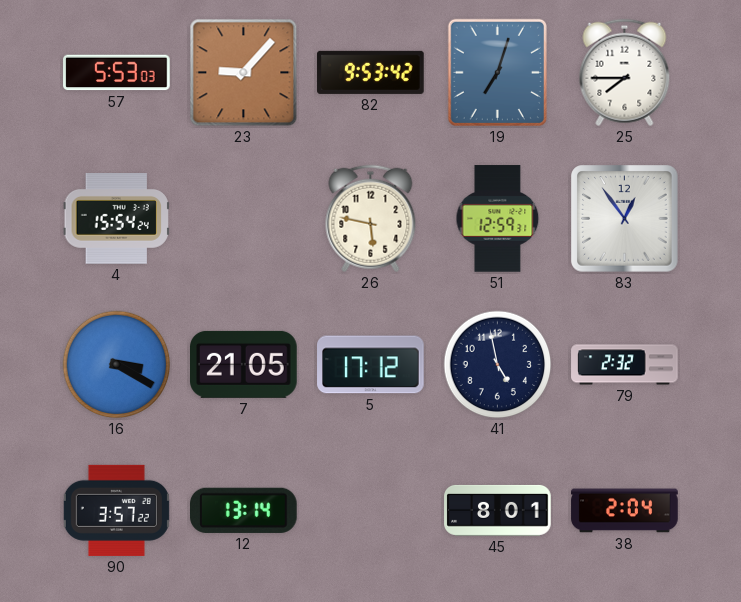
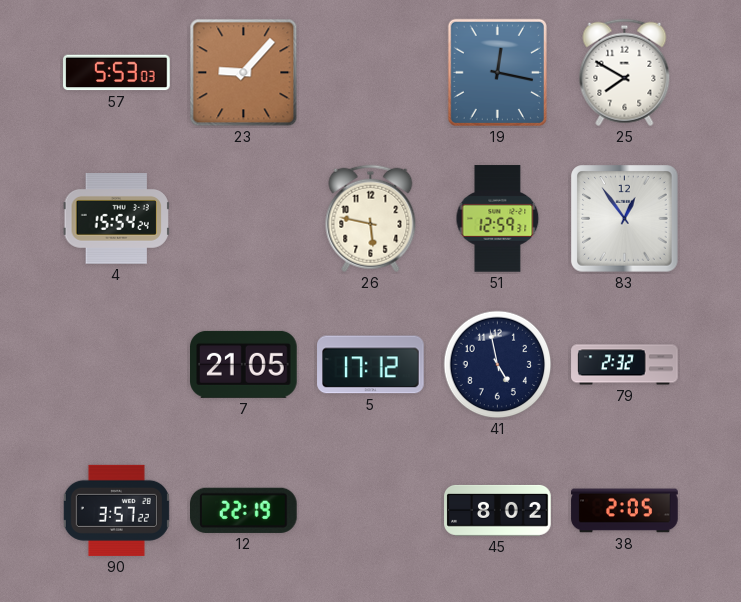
82: 9:53 -> none (371, 72)
19: 7:03 -> 12:17 (497, 72)
25: 7:45 -> 7:50 (625, 73)
16: 3:20 -> none (117, 365)
12: 13:14 -> 22:19 (244, 510)
45: 8:01 -> 8:02 (498, 510)
38: 2:04 -> 2:05 (625, 511)
